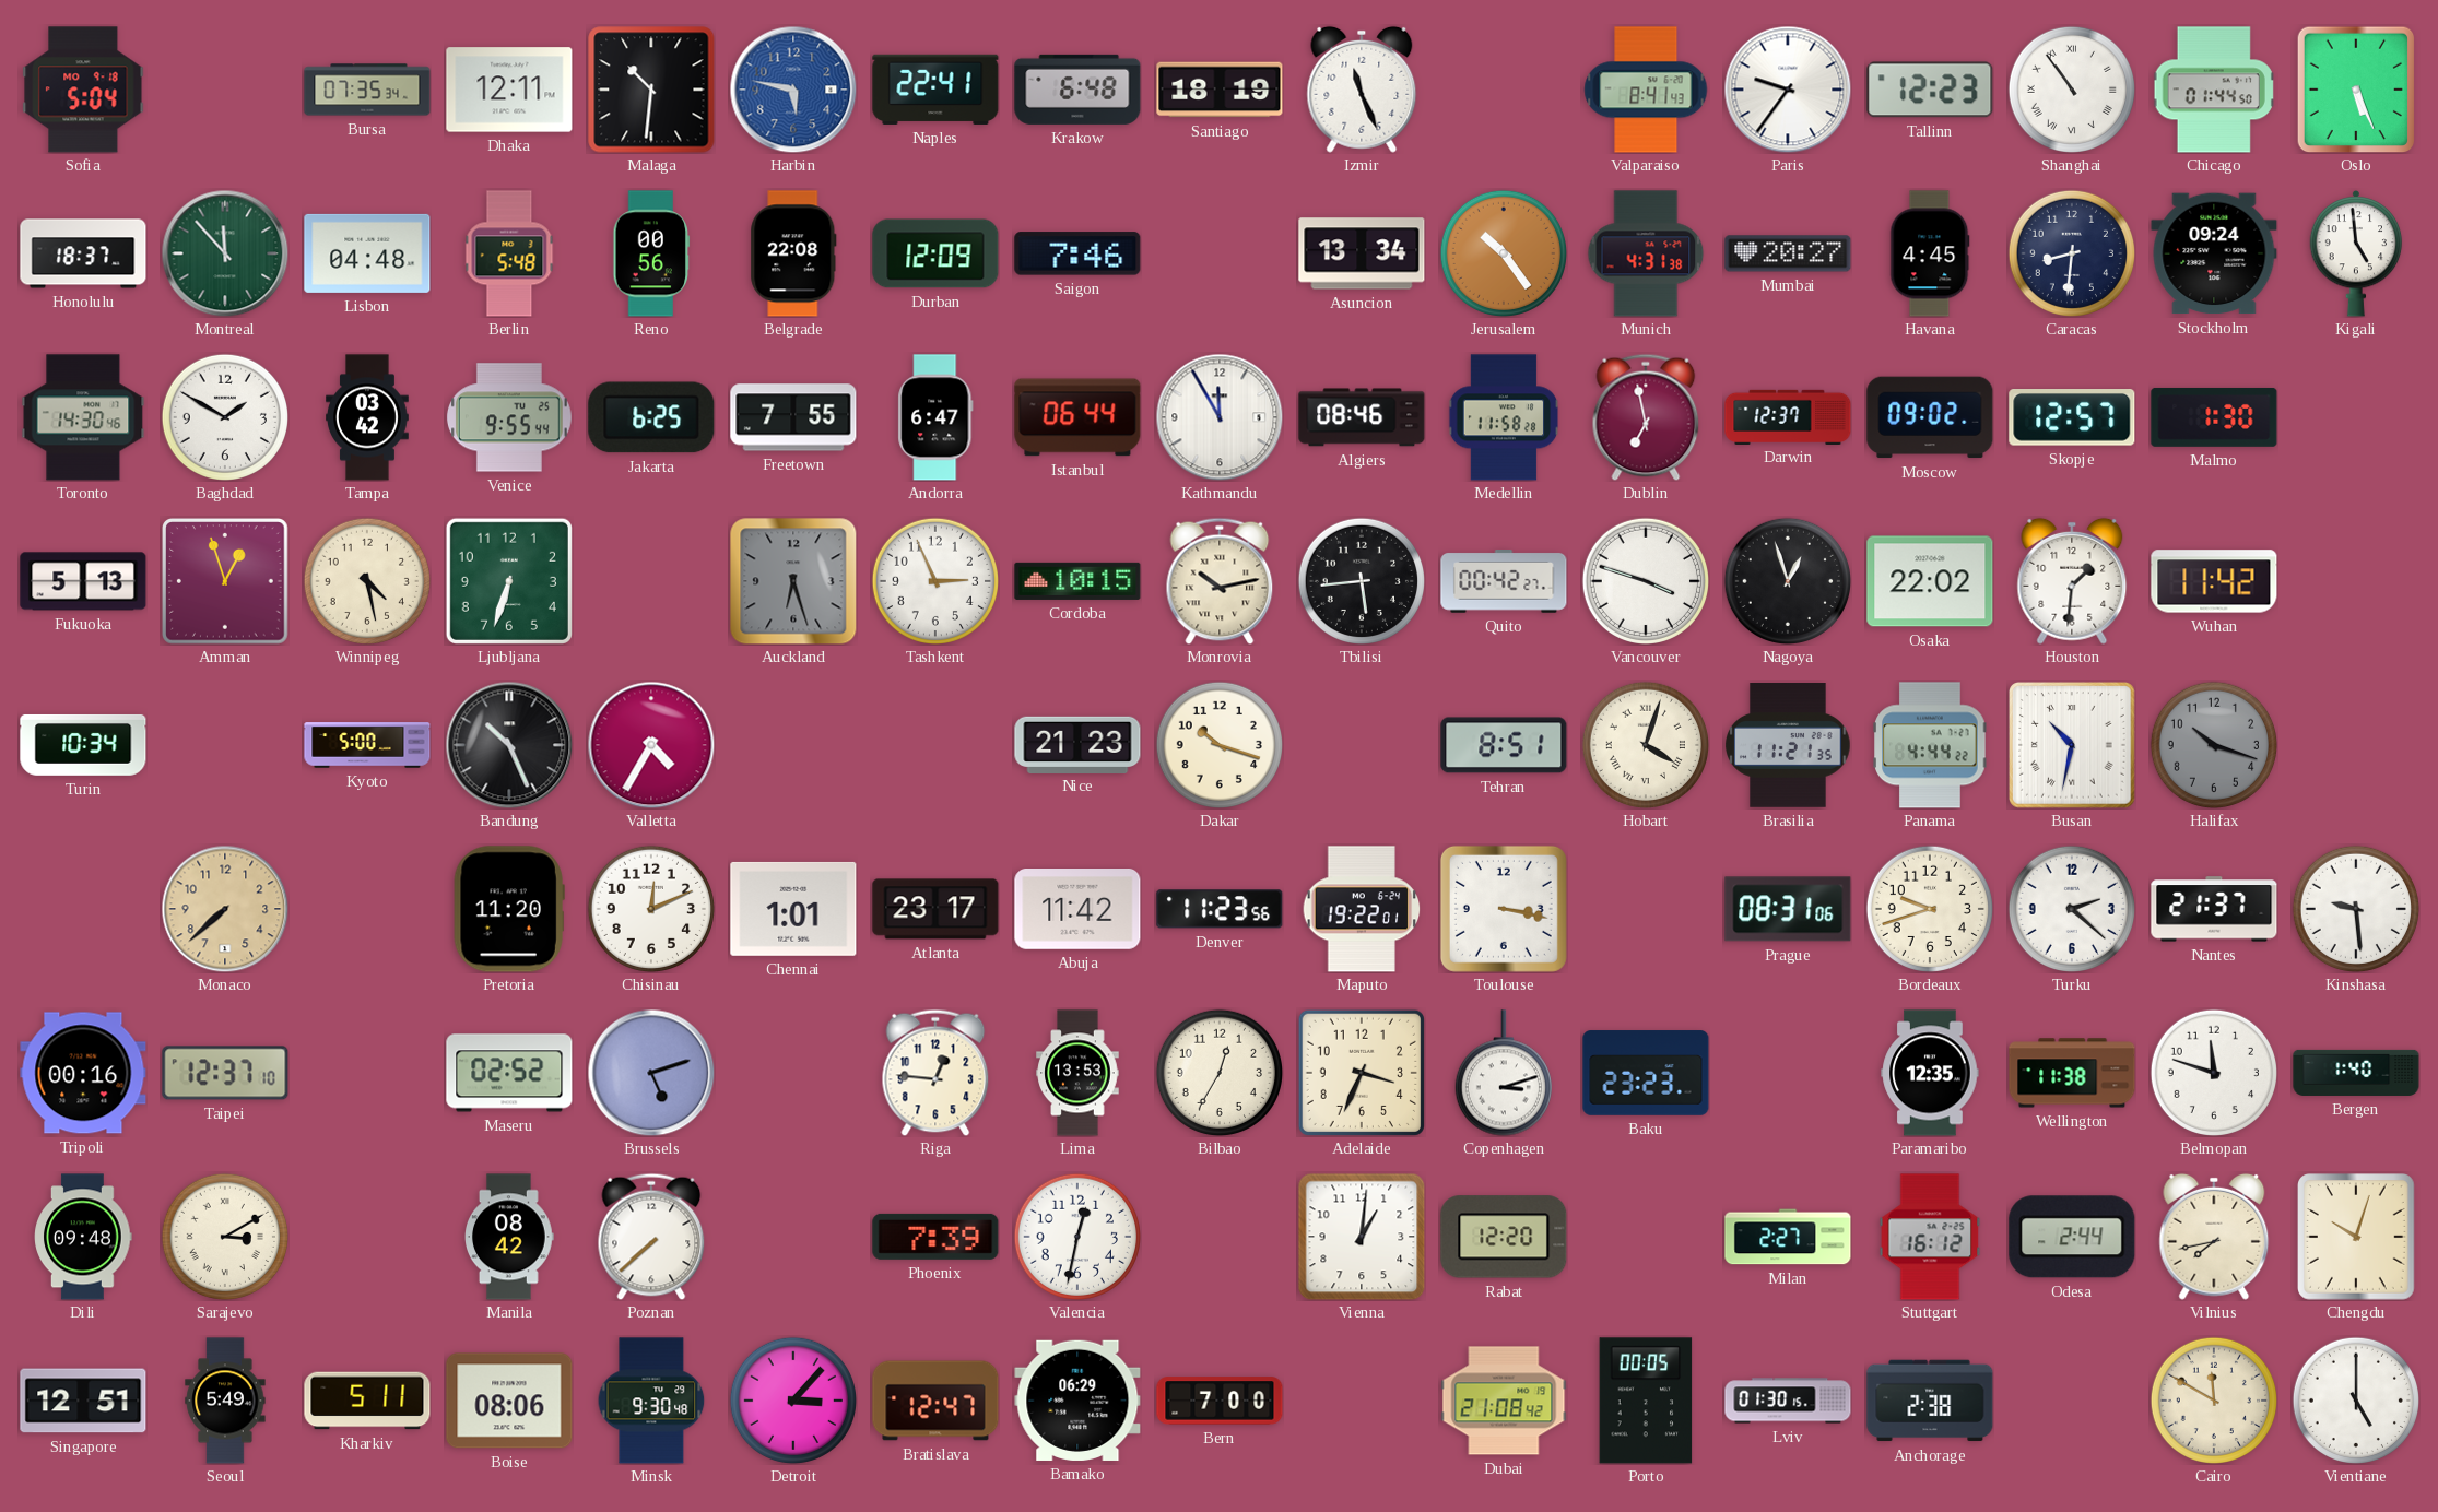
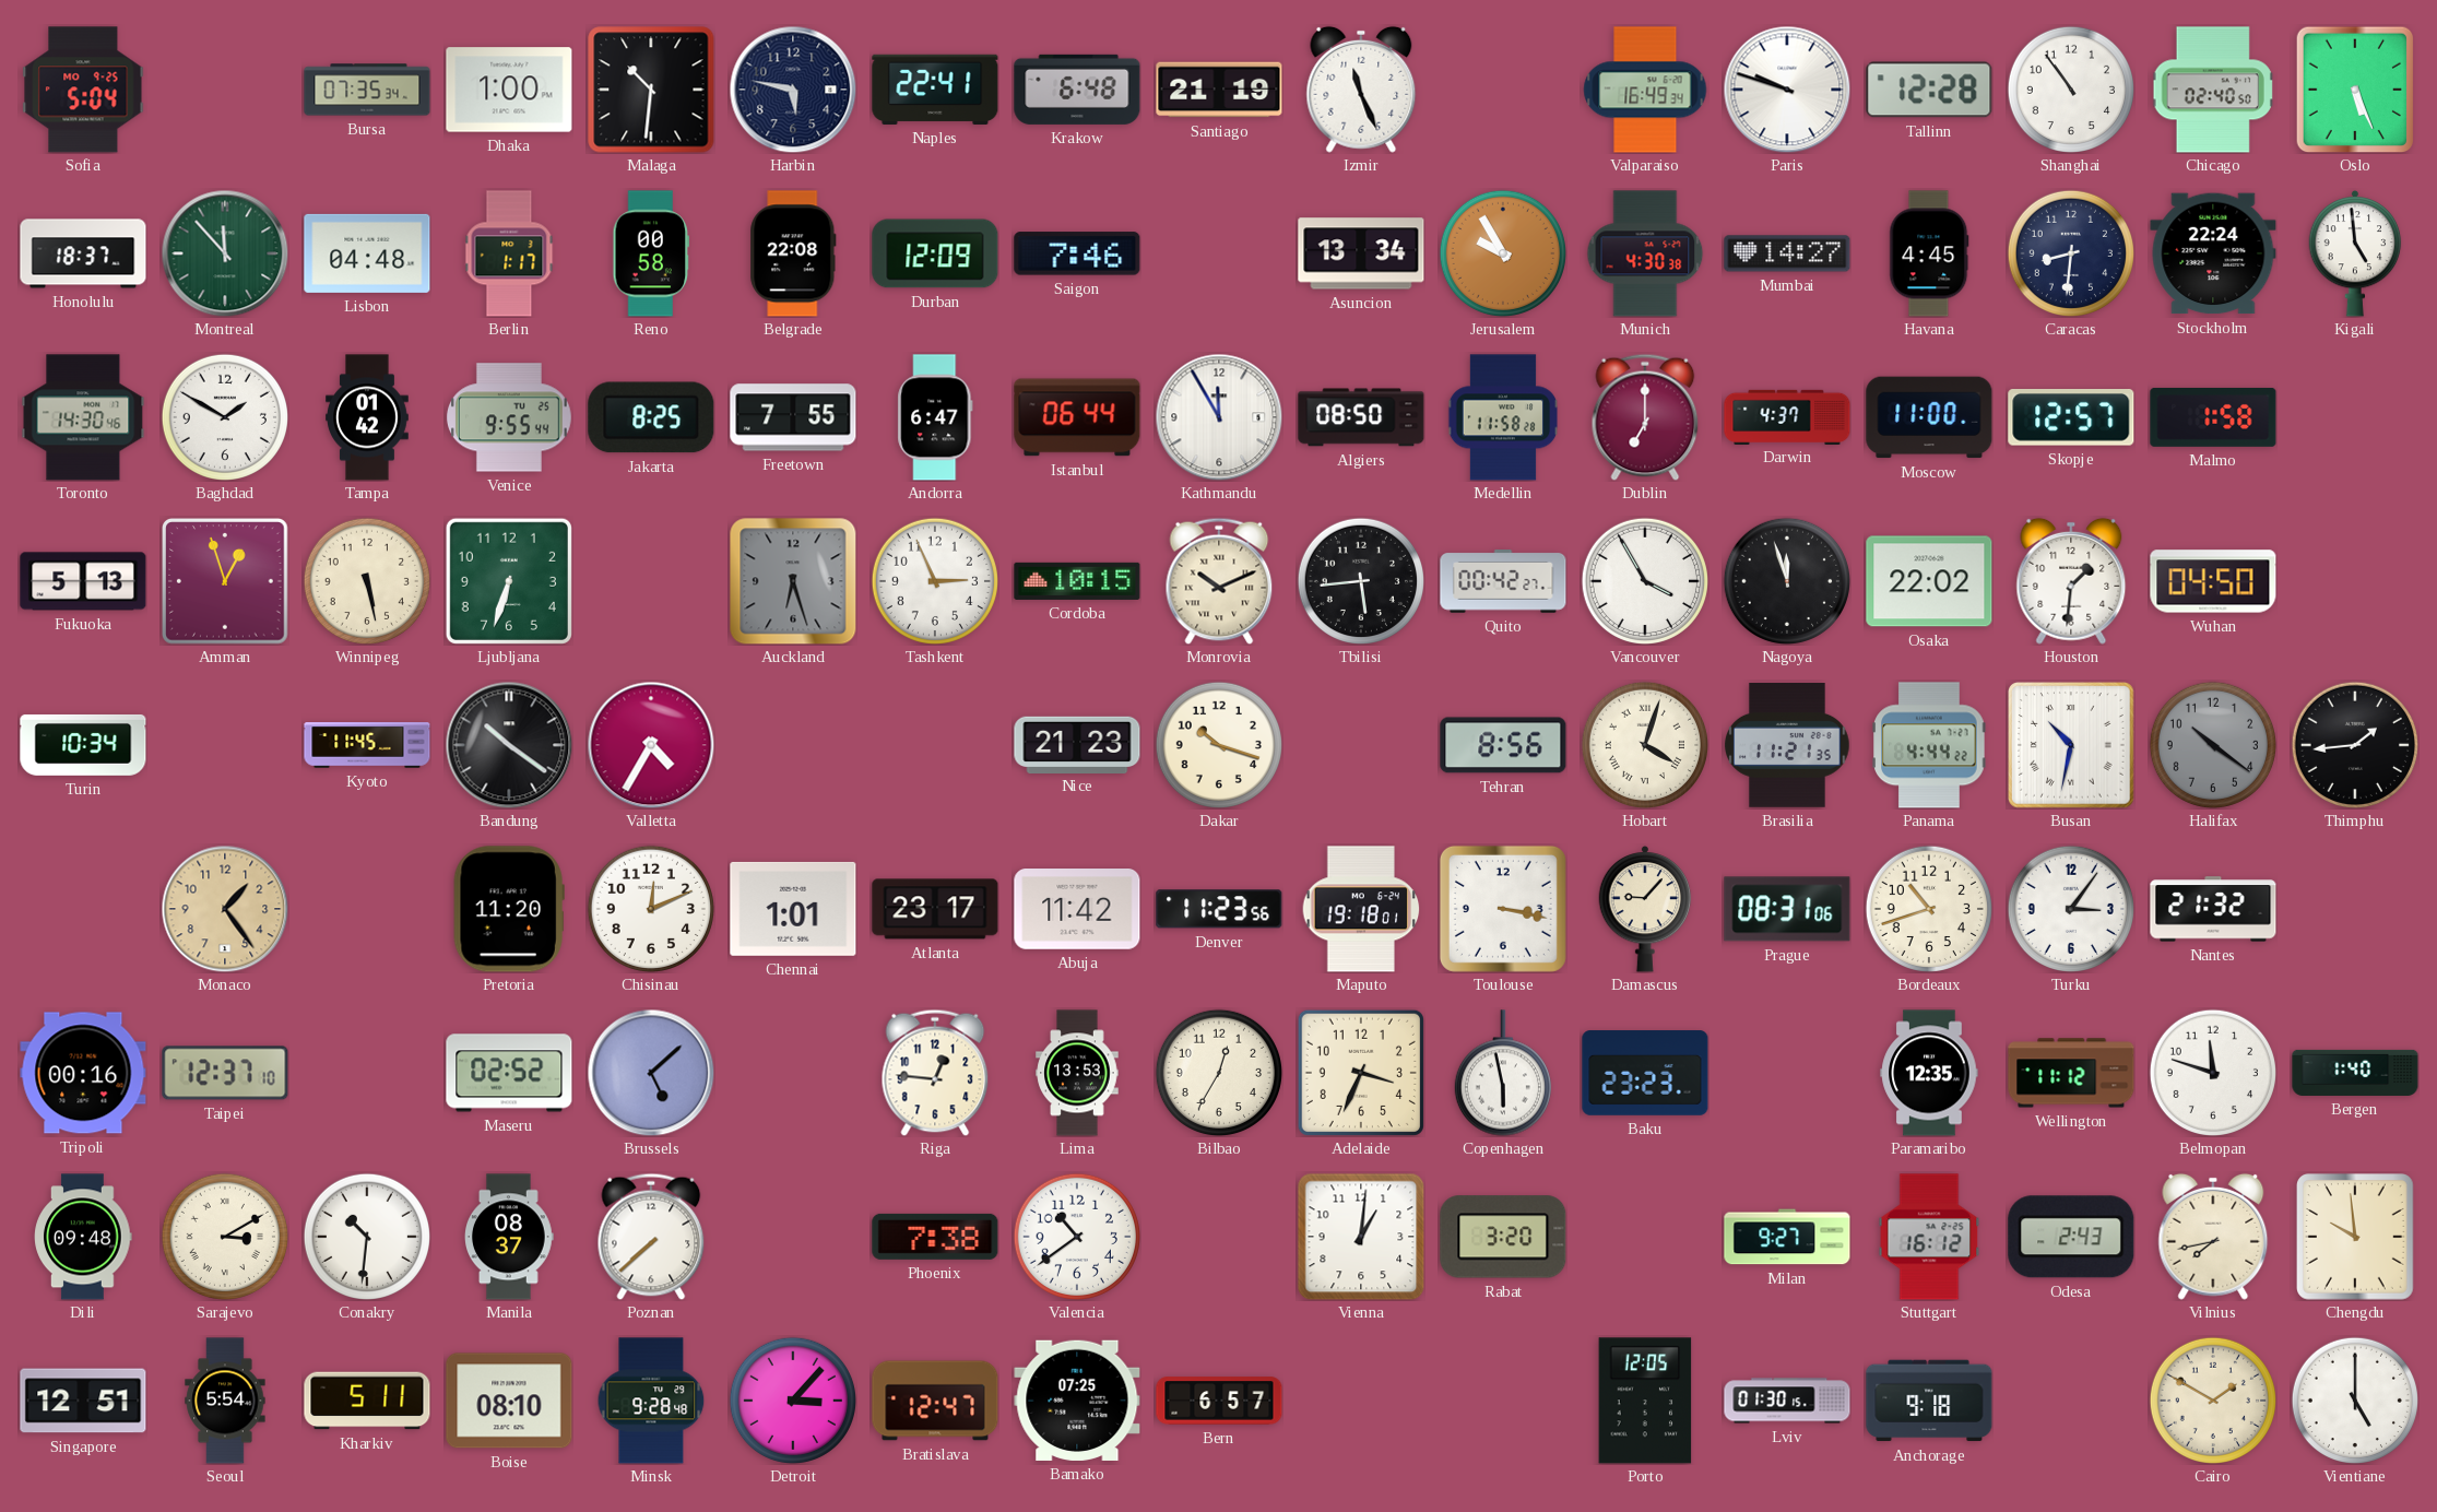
Sofia date: MO 9-18 -> MO 9-25 (83, 90)
Dhaka: 12:11 -> 1:00 (509, 90)
Harbin dial: blue -> navy (793, 90)
Santiago: 18:19 -> 21:19 (1219, 90)
Valparaiso: 8:41 -> 16:49 (1645, 90)
Paris: 9:36 -> 9:48 (1787, 90)
Tallinn: 12:23 -> 12:28 (1929, 90)
Shanghai numerals: Roman -> Arabic (2070, 88)
Chicago: 01:44 -> 02:40 (2213, 90)
Berlin: 5:48 -> 1:17 (509, 253)
Reno: 00:56 -> 00:58 (651, 253)
Jerusalem: 10:24 -> 9:55 (1502, 252)
Munich: 4:31 -> 4:30 (1645, 253)
Mumbai: 20:27 -> 14:27 (1787, 253)
Stockholm: 09:24 -> 22:24 (2213, 253)
Tampa: 03:42 -> 01:42 (367, 417)
Jakarta: 6:25 -> 8:25 (651, 417)
Algiers: 08:46 -> 08:50 (1361, 417)
Dublin: 6:58 -> 7:00 (1645, 417)
Darwin: 12:37 -> 4:37 (1787, 416)
Moscow: 09:02 -> 11:00 (1929, 417)
Malmo: 1:30 -> 1:58 (2213, 417)
Winnipeg: 4:28 -> 5:28 (366, 580)
Monrovia: 10:13 -> 10:11 (1219, 581)
Vancouver: 3:48 -> 3:55 (1644, 580)
Nagoya: 12:57 -> 11:57 (1786, 580)
Wuhan: 11:42 -> 04:50 (2213, 581)
Kyoto: 5:00 -> 11:45 (367, 745)
Bandung: 10:26 -> 10:21 (509, 745)
Tehran: 8:51 -> 8:56 (1503, 745)
Halifax: 10:18 -> 10:21 (2212, 744)
Thimphu: none -> 1:44 (2354, 744)
Monaco: 7:38 -> 1:24 (225, 909)
Maputo: 19:22 -> 19:18 (1361, 909)
Damascus: none -> 9:07 (1645, 909)
Bordeaux: 9:42 -> 10:42 (1928, 908)
Turku: 2:22 -> 3:06 (2070, 908)
Nantes: 21:37 -> 21:32 (2213, 909)
Kinshasa: 9:29 -> none (2355, 908)
Brussels: 5:12 -> 5:08 (651, 1073)
Copenhagen: 3:12 -> 5:58 (1503, 1073)
Wellington: 11:38 -> 11:12 (2071, 1073)
Conakry: none -> 10:31 (366, 1236)
Manila: 08:42 -> 08:37 (510, 1237)
Phoenix: 7:39 -> 7:38 (935, 1237)
Valencia: 12:32 -> 10:39 (1076, 1236)
Rabat: 12:20 -> 3:20 (1503, 1237)
Milan: 2:27 -> 9:27 (1787, 1237)
Odesa: 2:44 -> 2:43 (2071, 1237)
Chengdu: 10:03 -> 9:59 (2356, 1238)
Seoul: 5:49 -> 5:54 (225, 1401)
Boise: 08:06 -> 08:10 (509, 1401)
Minsk: 9:30 -> 9:28 (651, 1401)
Bamako: 06:29 -> 07:25 (1077, 1401)
Bern: 7:00 -> 6:57 (1219, 1401)
Dubai: 21:08 -> none (1504, 1401)
Porto: 00:05 -> 12:05 (1645, 1401)
Anchorage: 2:38 -> 9:18 (1929, 1401)
Cairo: 11:50 -> 1:50 (2212, 1399)
